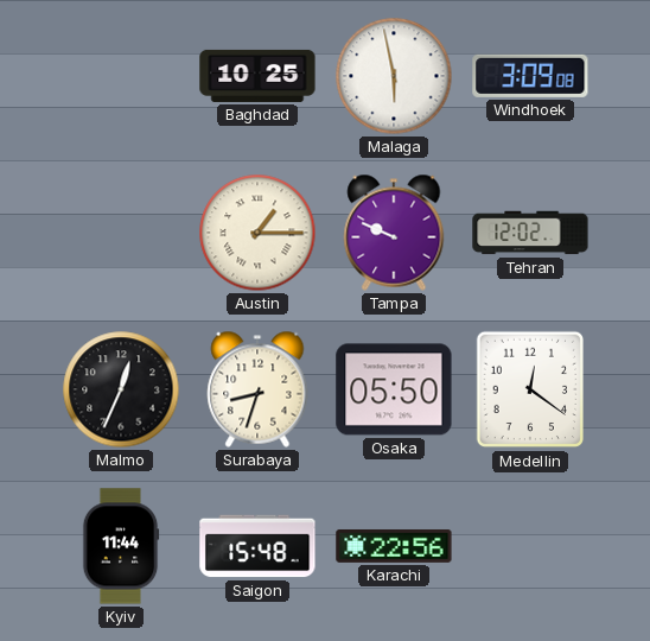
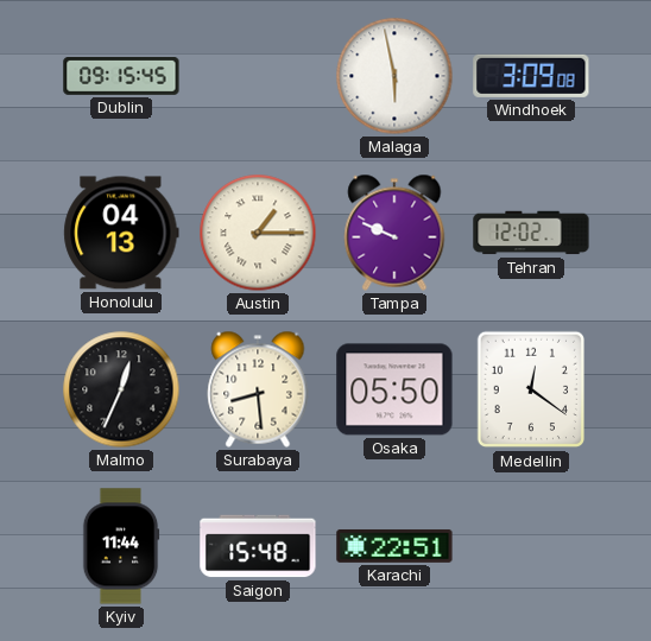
Dublin: none -> 09:15 (121, 77)
Baghdad: 10:25 -> none (257, 76)
Honolulu: none -> 04:13 (121, 233)
Surabaya: 8:33 -> 8:29 (258, 389)
Karachi: 22:56 -> 22:51 (394, 546)
